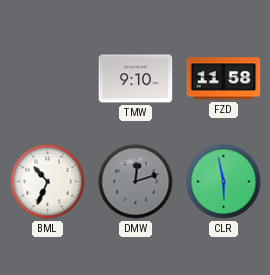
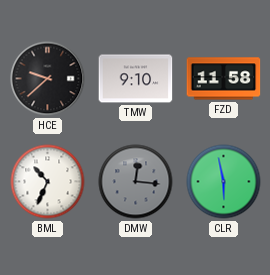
HCE: none -> 9:38 (48, 79)
DMW: 12:12 -> 12:16 (136, 182)
